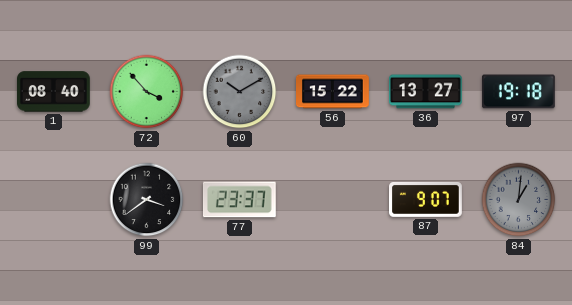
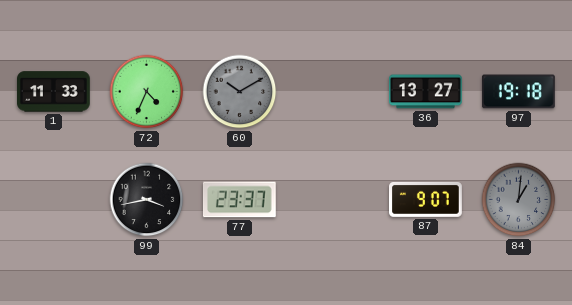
1: 08:40 -> 11:33 (54, 92)
72: 3:53 -> 4:34 (147, 92)
56: 15:22 -> none (333, 92)
99: 3:39 -> 3:43 (147, 200)
